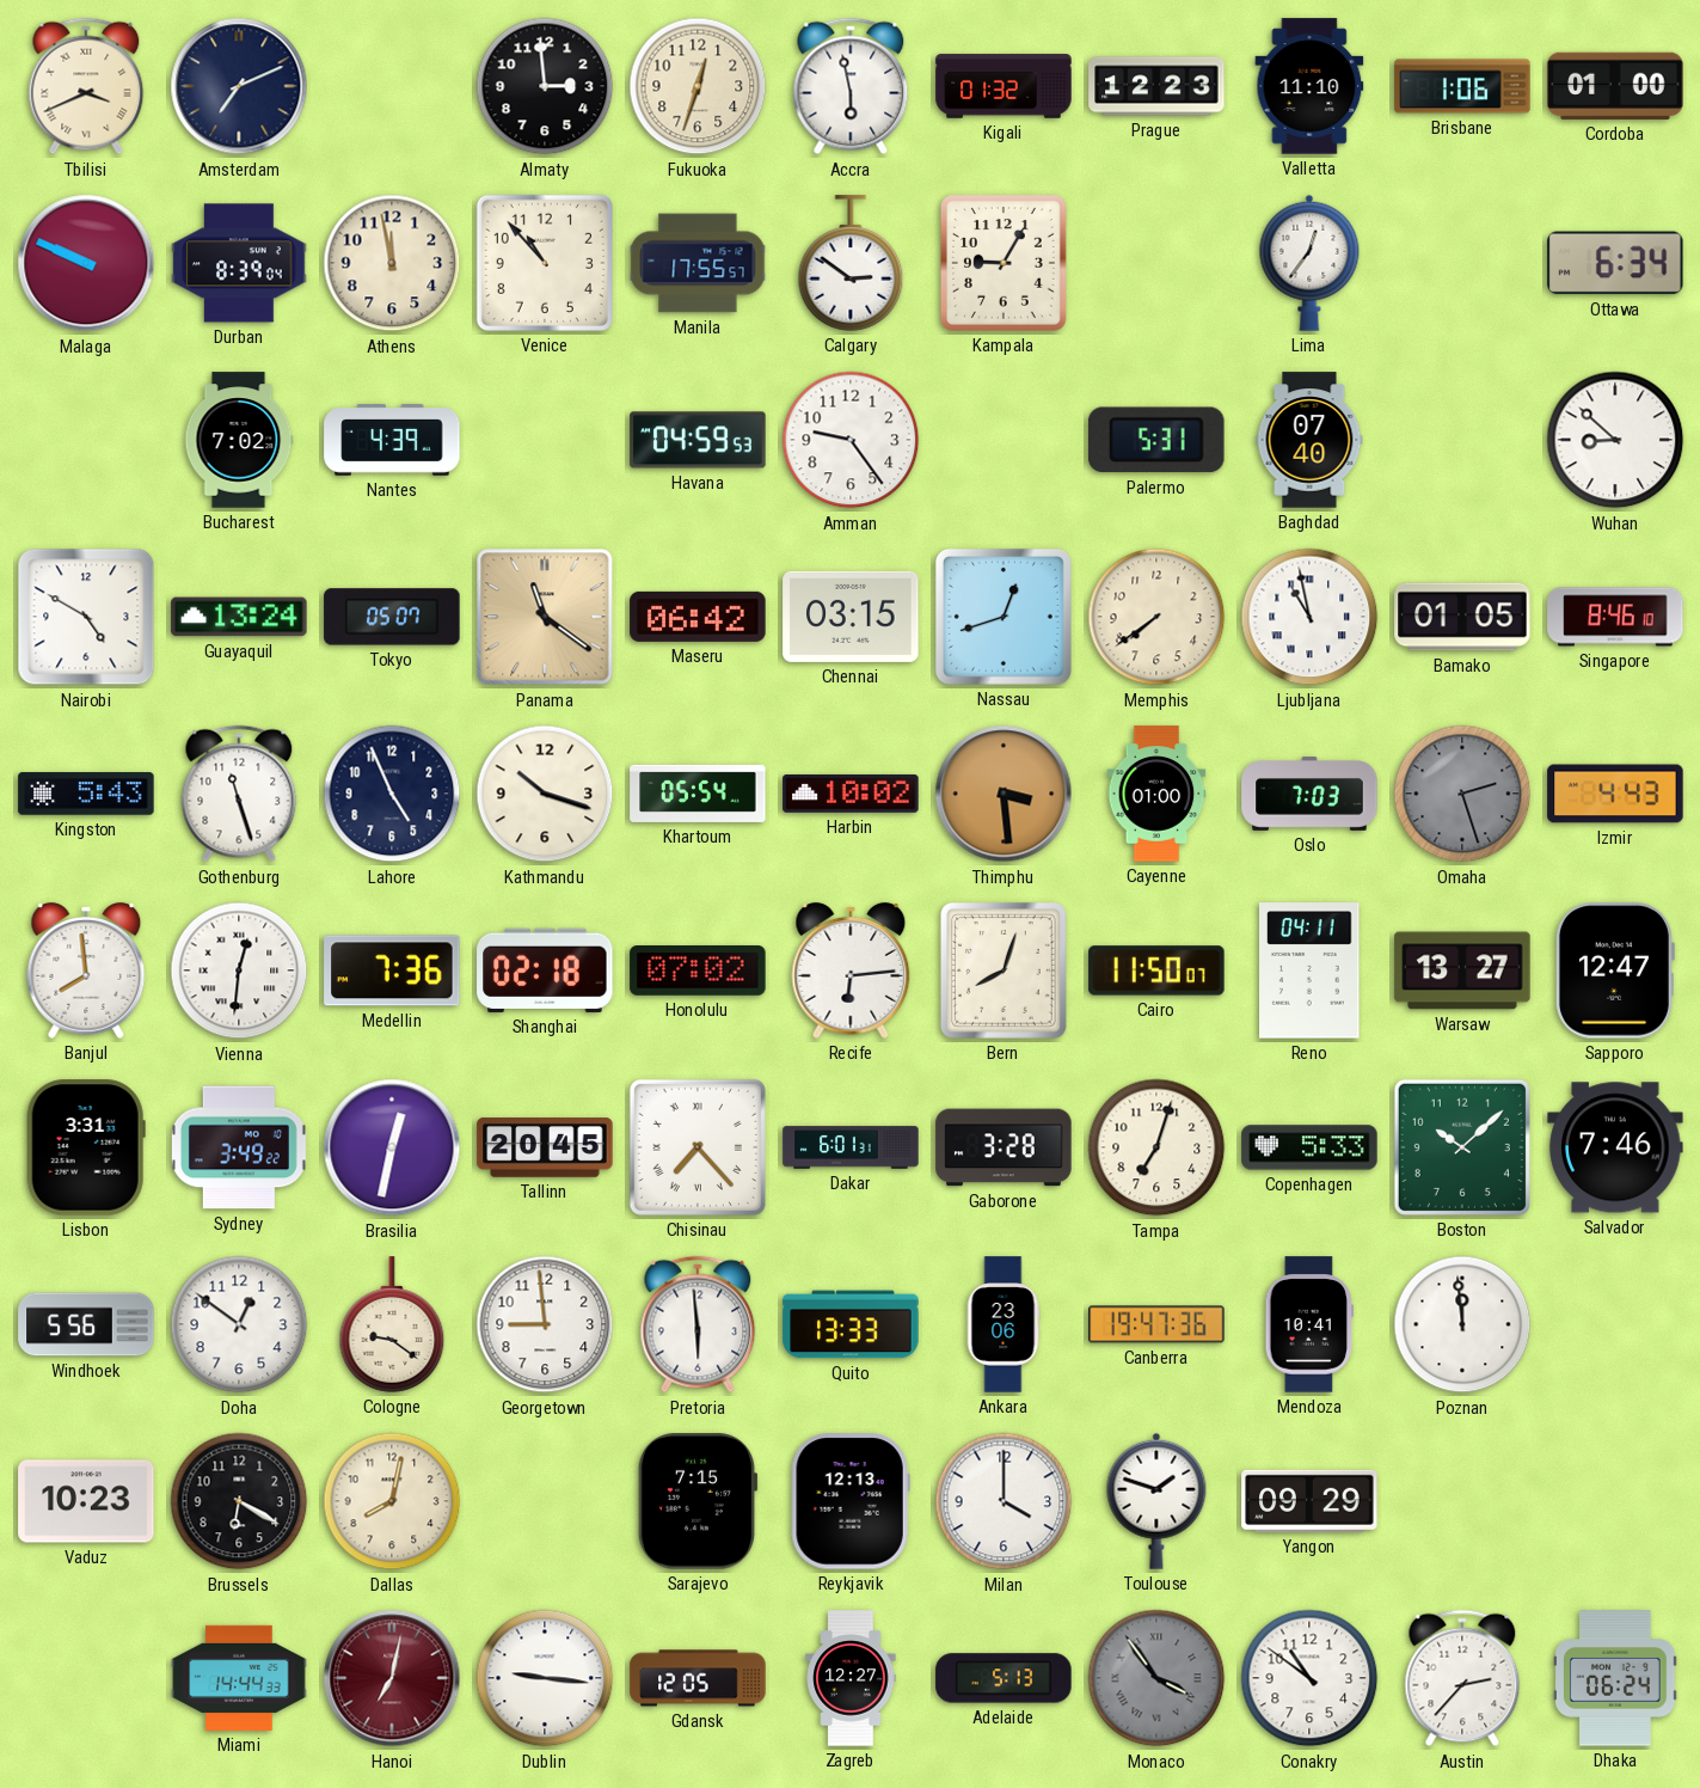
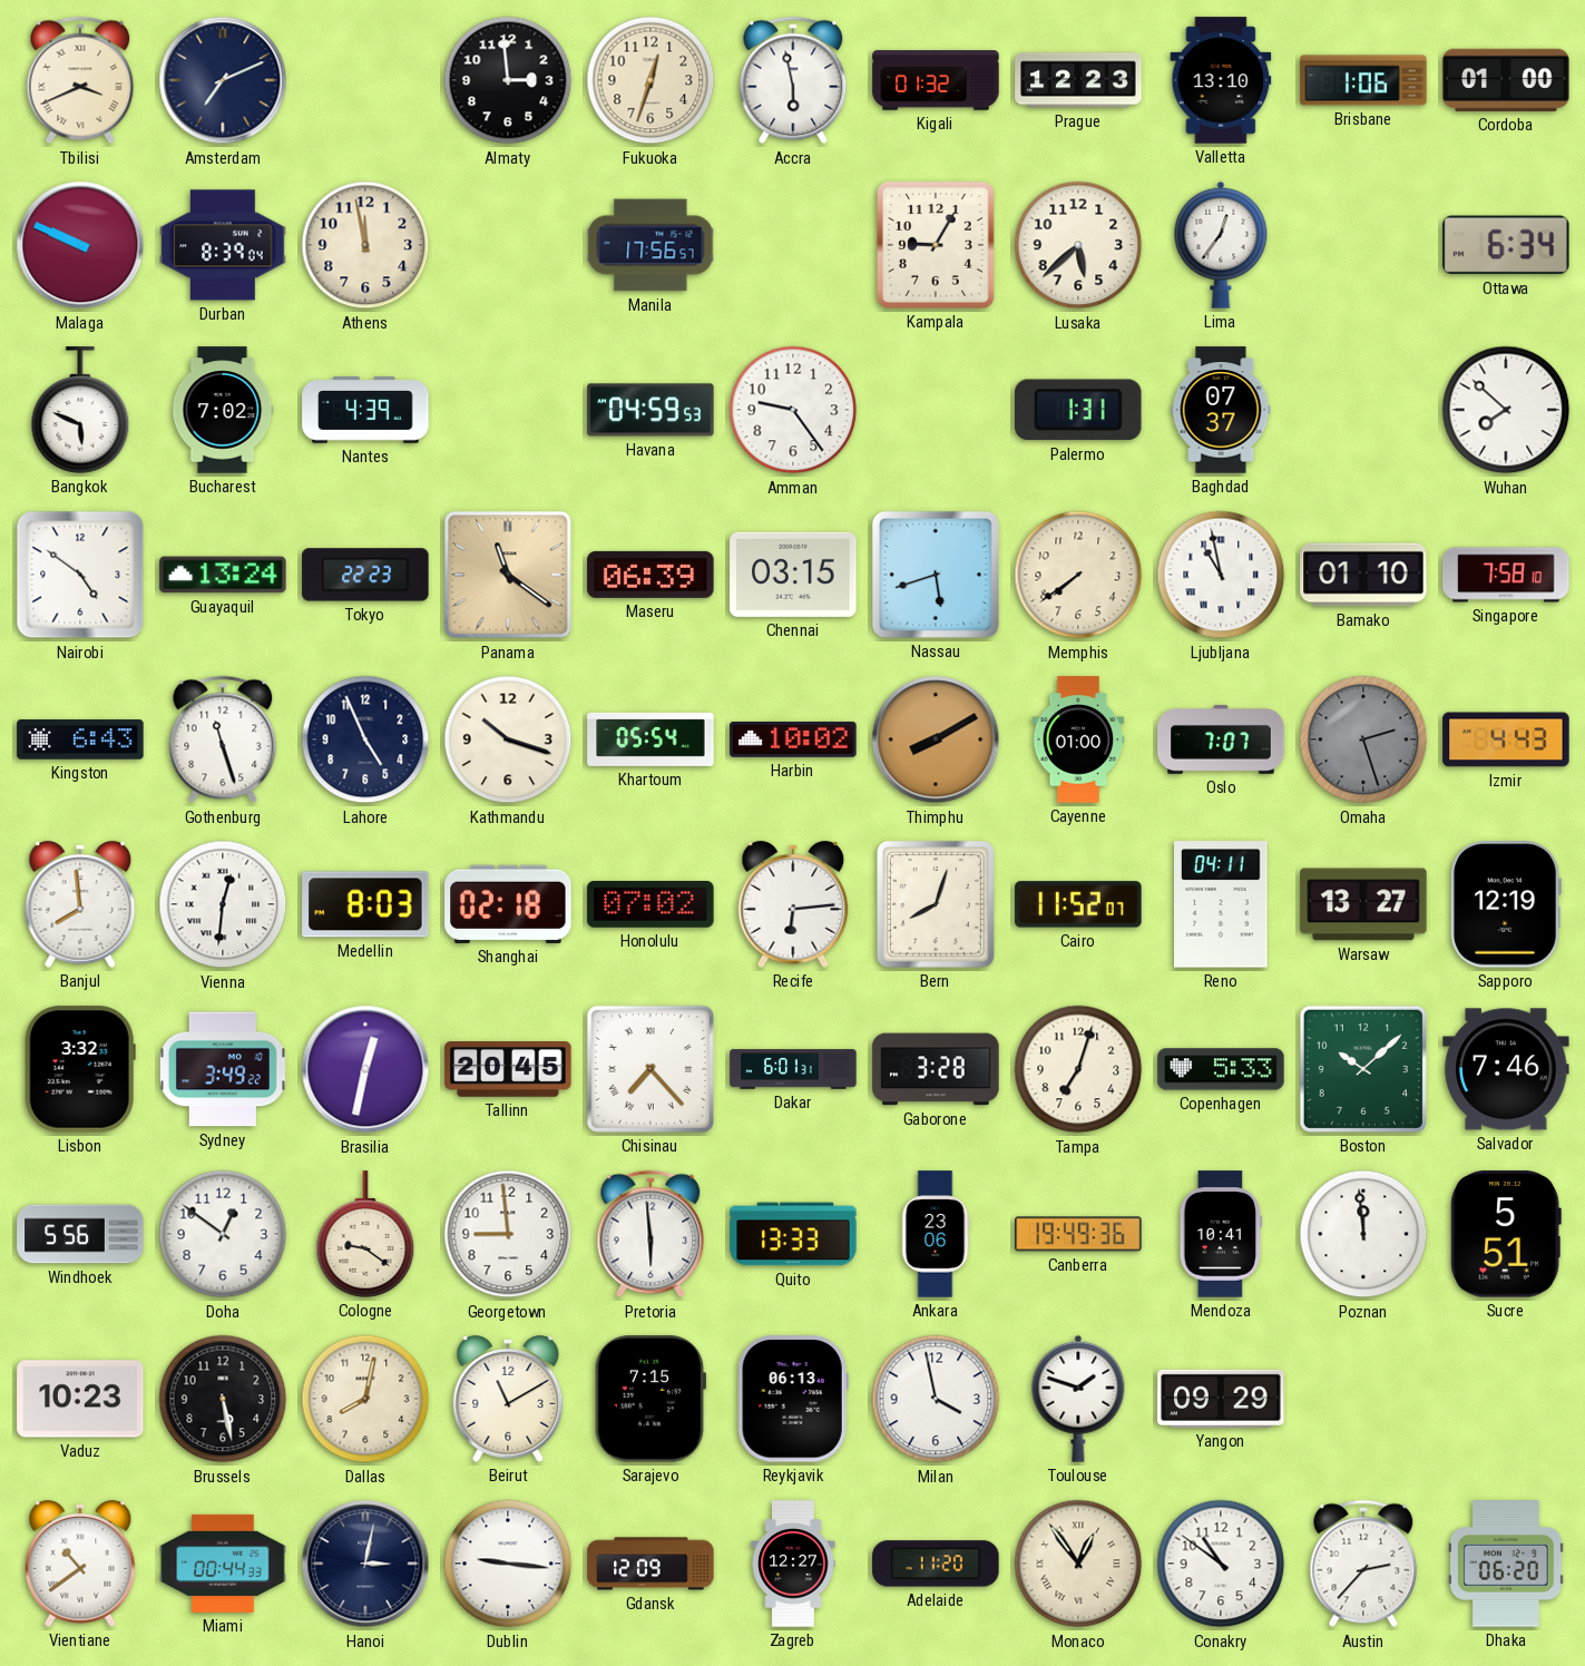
Valletta: 11:10 -> 13:10 (1221, 80)
Venice: 10:53 -> none (545, 263)
Manila: 17:55 -> 17:56 (650, 245)
Calgary: 2:51 -> none (851, 263)
Lusaka: none -> 5:38 (1078, 245)
Bangkok: none -> 5:49 (80, 410)
Palermo: 5:31 -> 1:31 (1079, 410)
Baghdad: 07:40 -> 07:37 (1221, 410)
Wuhan: 8:52 -> 7:52 (1506, 410)
Nairobi: 4:50 -> 4:51 (80, 575)
Tokyo: 05:07 -> 22:23 (365, 575)
Maseru: 06:42 -> 06:39 (650, 575)
Nassau: 12:42 -> 5:42 (936, 575)
Bamako: 01:05 -> 01:10 (1363, 575)
Singapore: 8:46 -> 7:58 (1506, 575)
Kingston: 5:43 -> 6:43 (80, 739)
Thimphu: 3:29 -> 8:10 (936, 739)
Oslo: 7:03 -> 7:07 (1221, 739)
Medellin: 7:36 -> 8:03 (365, 904)
Cairo: 11:50 -> 11:52 (1078, 904)
Sapporo: 12:47 -> 12:19 (1505, 904)
Lisbon: 3:31 -> 3:32 (80, 1069)
Canberra: 19:47 -> 19:49 (1078, 1234)
Sucre: none -> 5:51 (1506, 1234)
Brussels: 6:20 -> 5:28 (223, 1399)
Beirut: none -> 11:10 (508, 1399)
Reykjavik: 12:13 -> 06:13 (793, 1399)
Milan: 4:00 -> 3:58 (936, 1399)
Vientiane: none -> 10:39 (80, 1564)
Miami: 14:44 -> 00:44 (223, 1564)
Hanoi: 7:02 -> 3:02 (365, 1564)
Hanoi dial: burgundy -> navy (365, 1564)
Gdansk: 12:05 -> 12:09 (650, 1564)
Adelaide: 5:13 -> 11:20 (936, 1564)
Monaco: 3:54 -> 12:54 (1078, 1564)
Monaco dial: grey -> cream (1078, 1564)
Dhaka: 06:24 -> 06:20 (1506, 1564)
